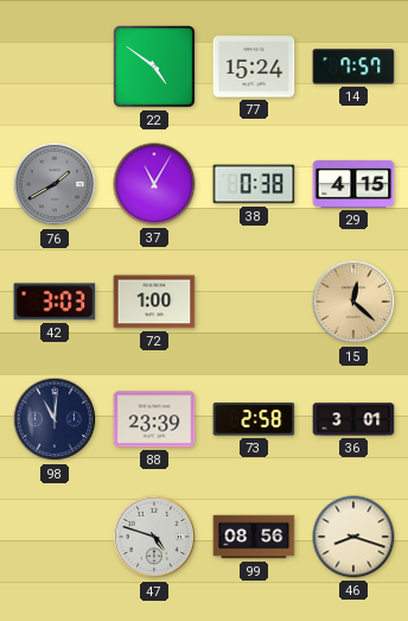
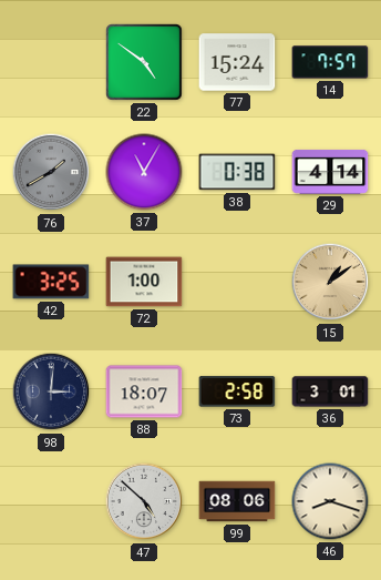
29: 4:15 -> 4:14 (330, 172)
42: 3:03 -> 3:25 (51, 282)
15: 12:22 -> 1:09 (330, 282)
98: 11:01 -> 3:01 (51, 391)
88: 23:39 -> 18:07 (144, 391)
47: 4:48 -> 4:52 (144, 501)
99: 08:56 -> 08:06 (237, 501)
